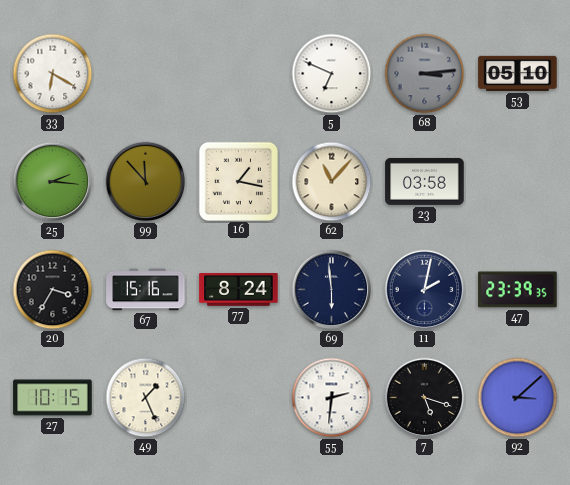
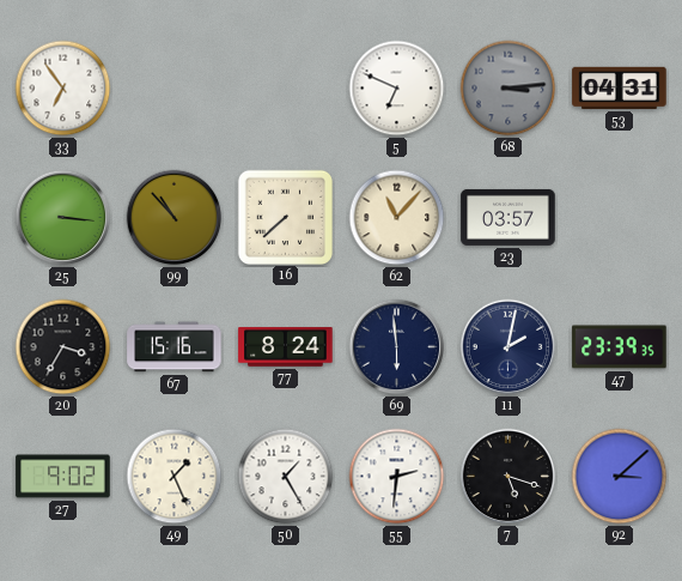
33: 6:20 -> 6:54 (63, 89)
53: 05:10 -> 04:31 (620, 87)
25: 2:16 -> 3:16 (63, 218)
99: 11:53 -> 10:53 (175, 218)
16: 1:17 -> 7:38 (285, 217)
23: 03:58 -> 03:57 (509, 217)
27: 10:15 -> 9:02 (63, 477)
50: none -> 1:25 (286, 477)
